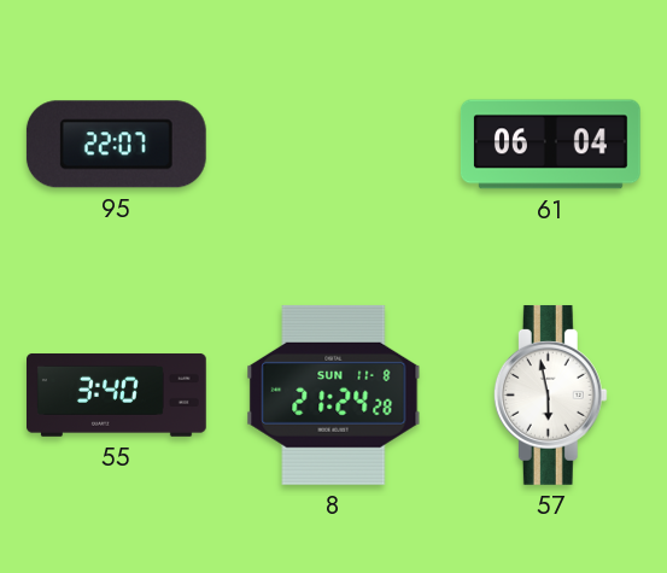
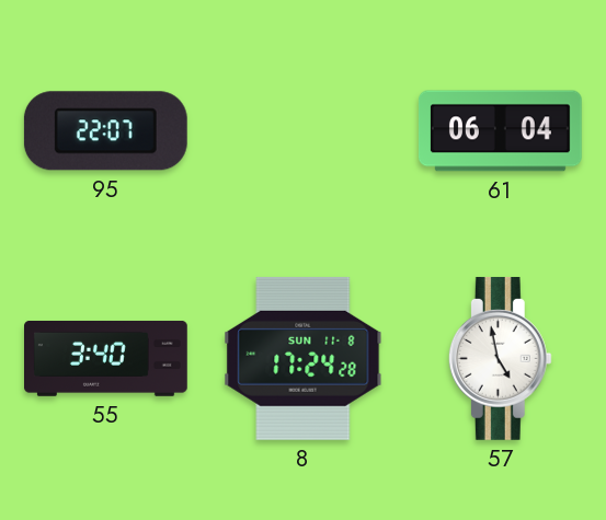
8: 21:24 -> 17:24 (304, 358)
57: 5:58 -> 4:58 (500, 358)
